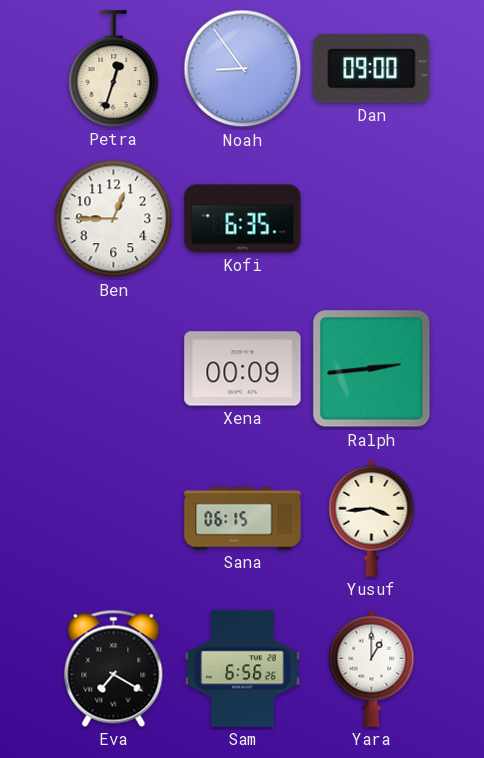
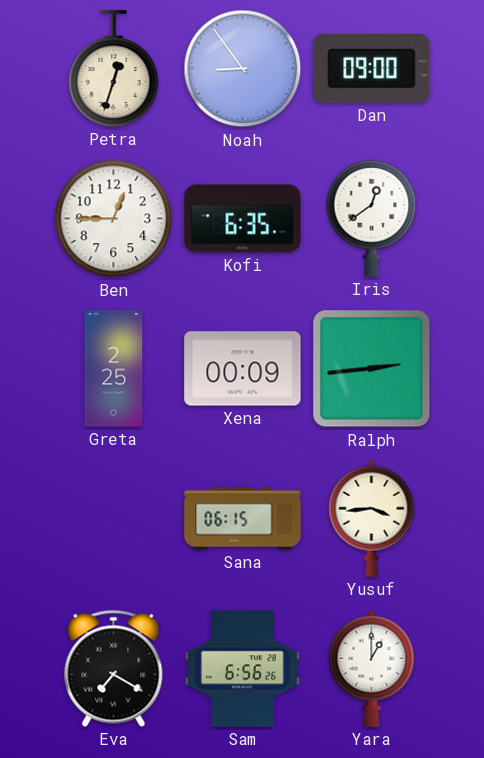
Iris: none -> 12:39 (372, 218)
Greta: none -> 2:25 (114, 369)
